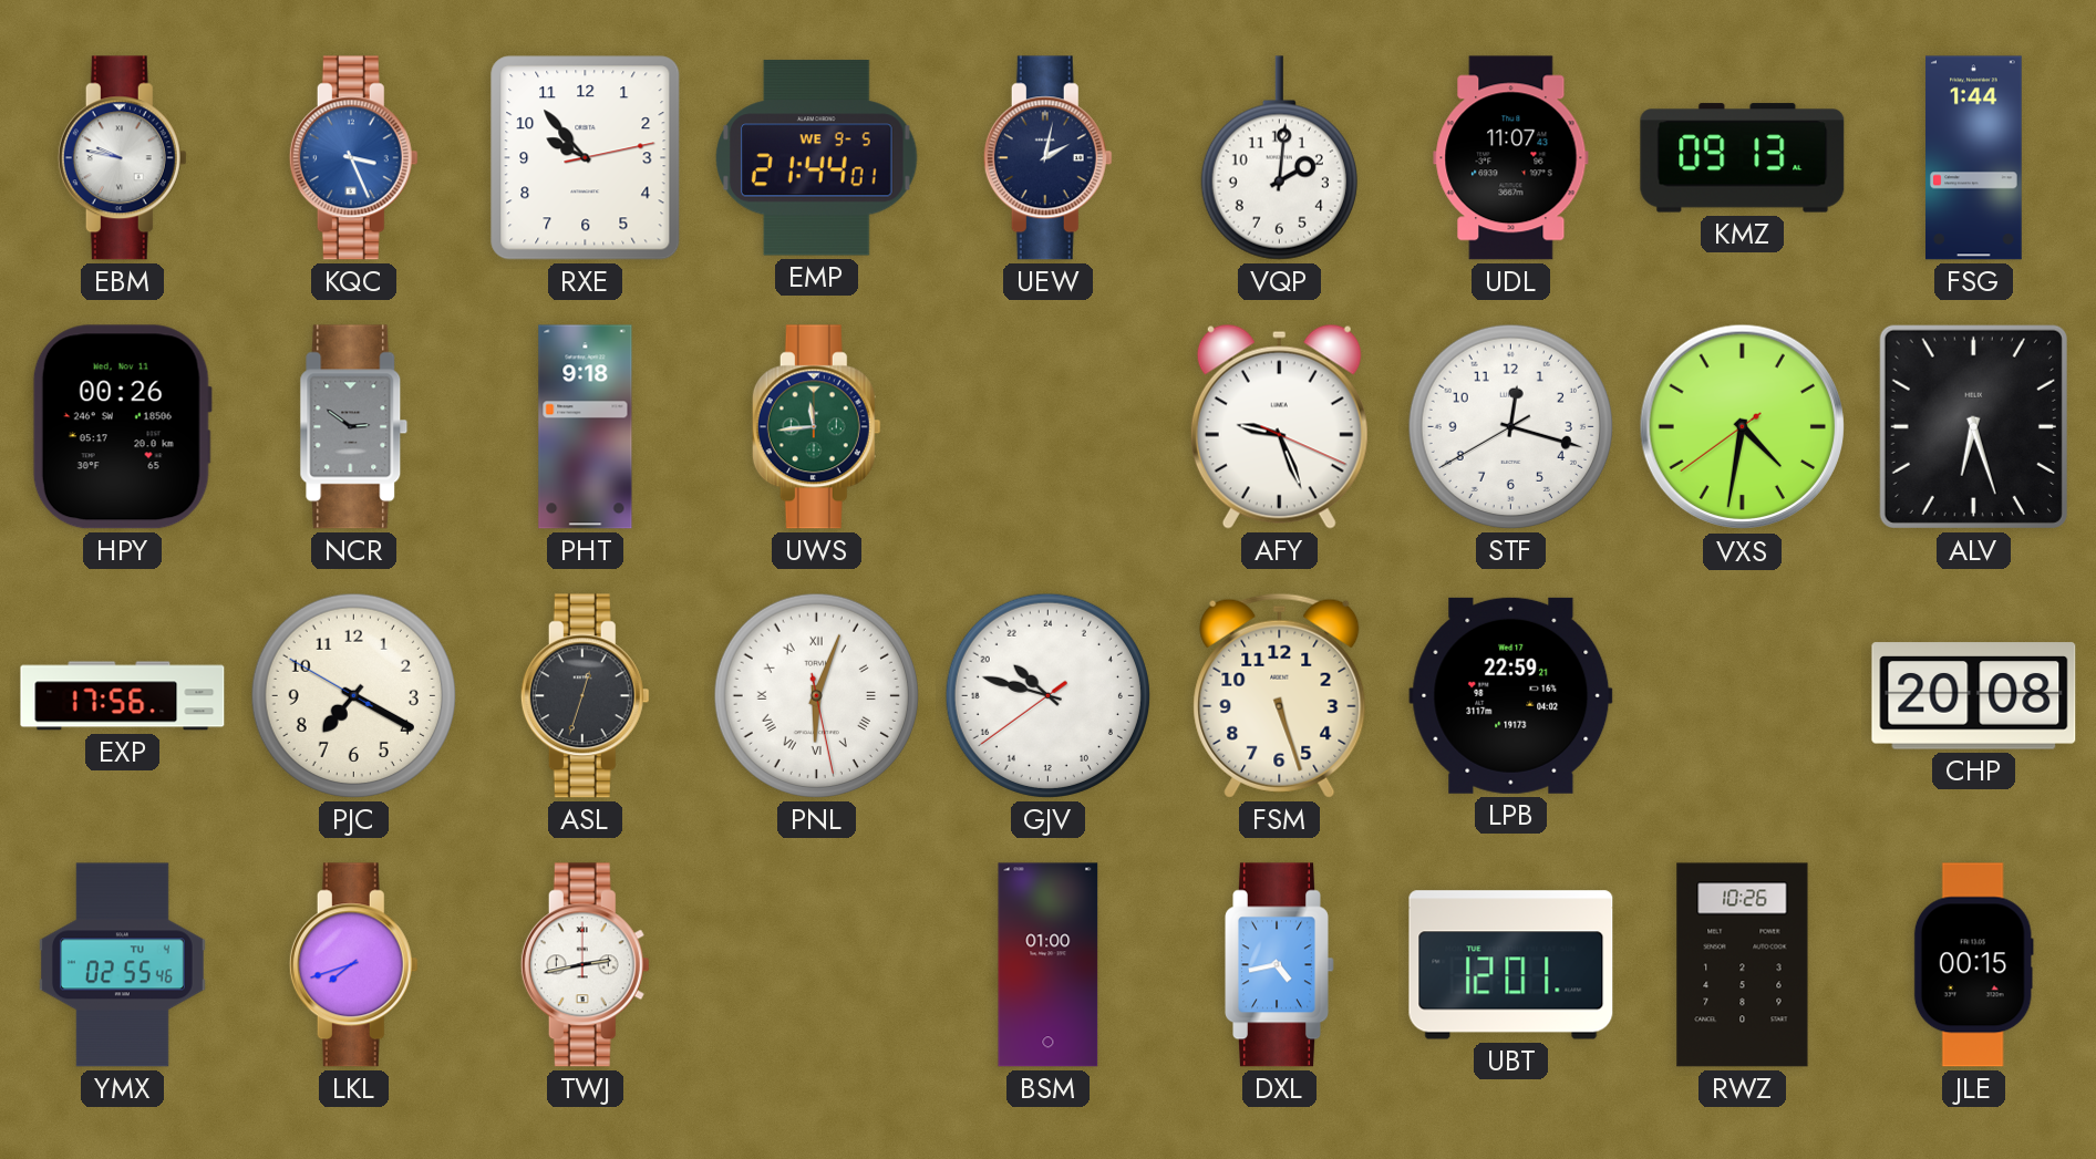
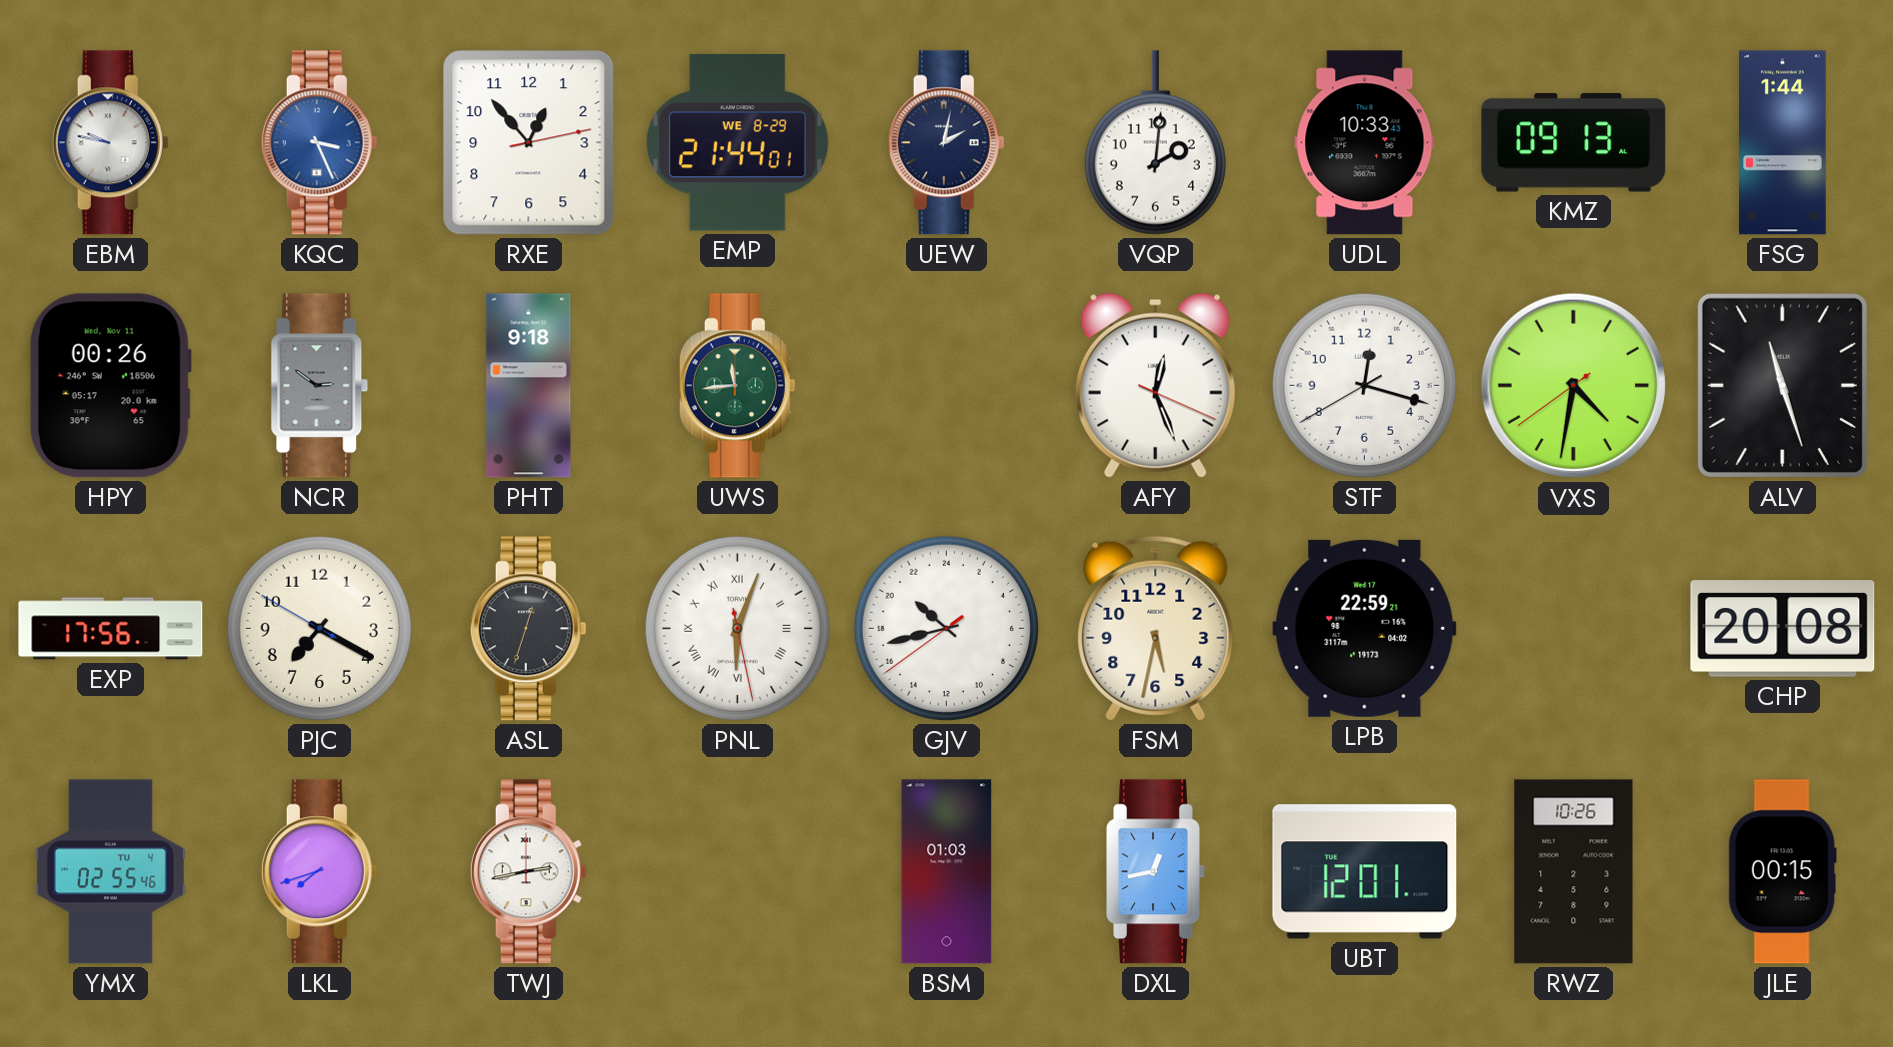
RXE: 9:53 -> 12:53 (529, 143)
EMP date: WE 9-5 -> WE 8-29 (738, 143)
UDL: 11:07 -> 10:33 (1365, 143)
AFY: 9:26 -> 12:26 (1155, 385)
ALV: 6:27 -> 11:27 (1782, 385)
GJV: 20:47 -> 20:42 (946, 628)
FSM: 5:27 -> 5:32 (1156, 628)
BSM: 01:00 -> 01:03 (947, 872)
DXL: 4:43 -> 12:43 (1156, 872)
